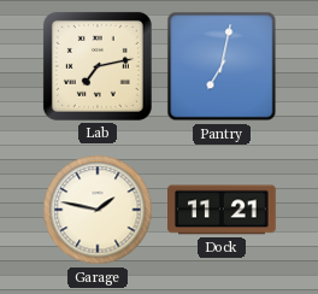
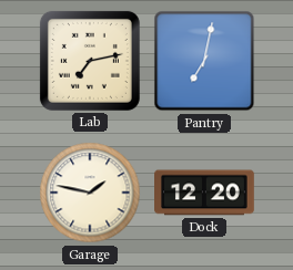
Dock: 11:21 -> 12:20 (205, 193)
